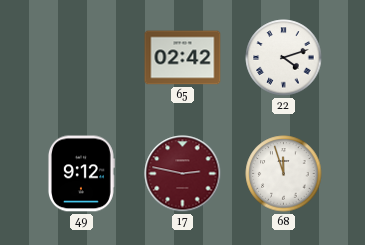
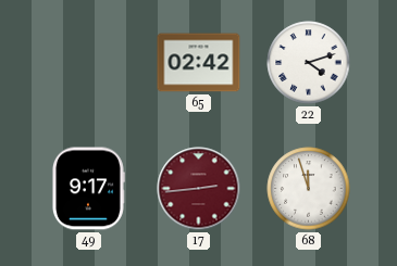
49: 9:12 -> 9:17 (88, 189)
17: 2:47 -> 2:44 (199, 189)
